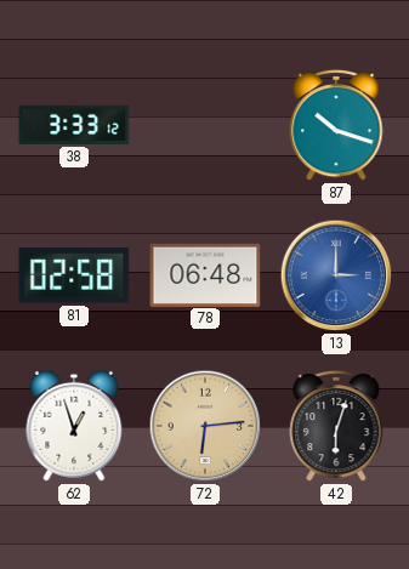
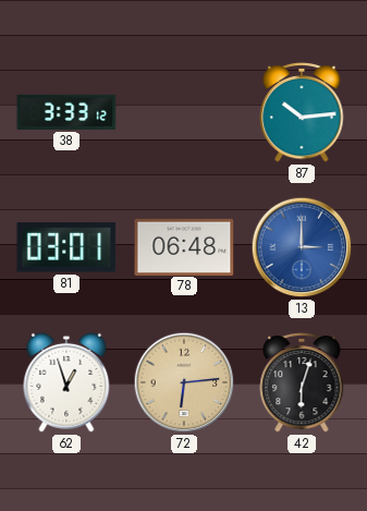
87: 10:18 -> 10:14 (302, 112)
81: 02:58 -> 03:01 (66, 247)
